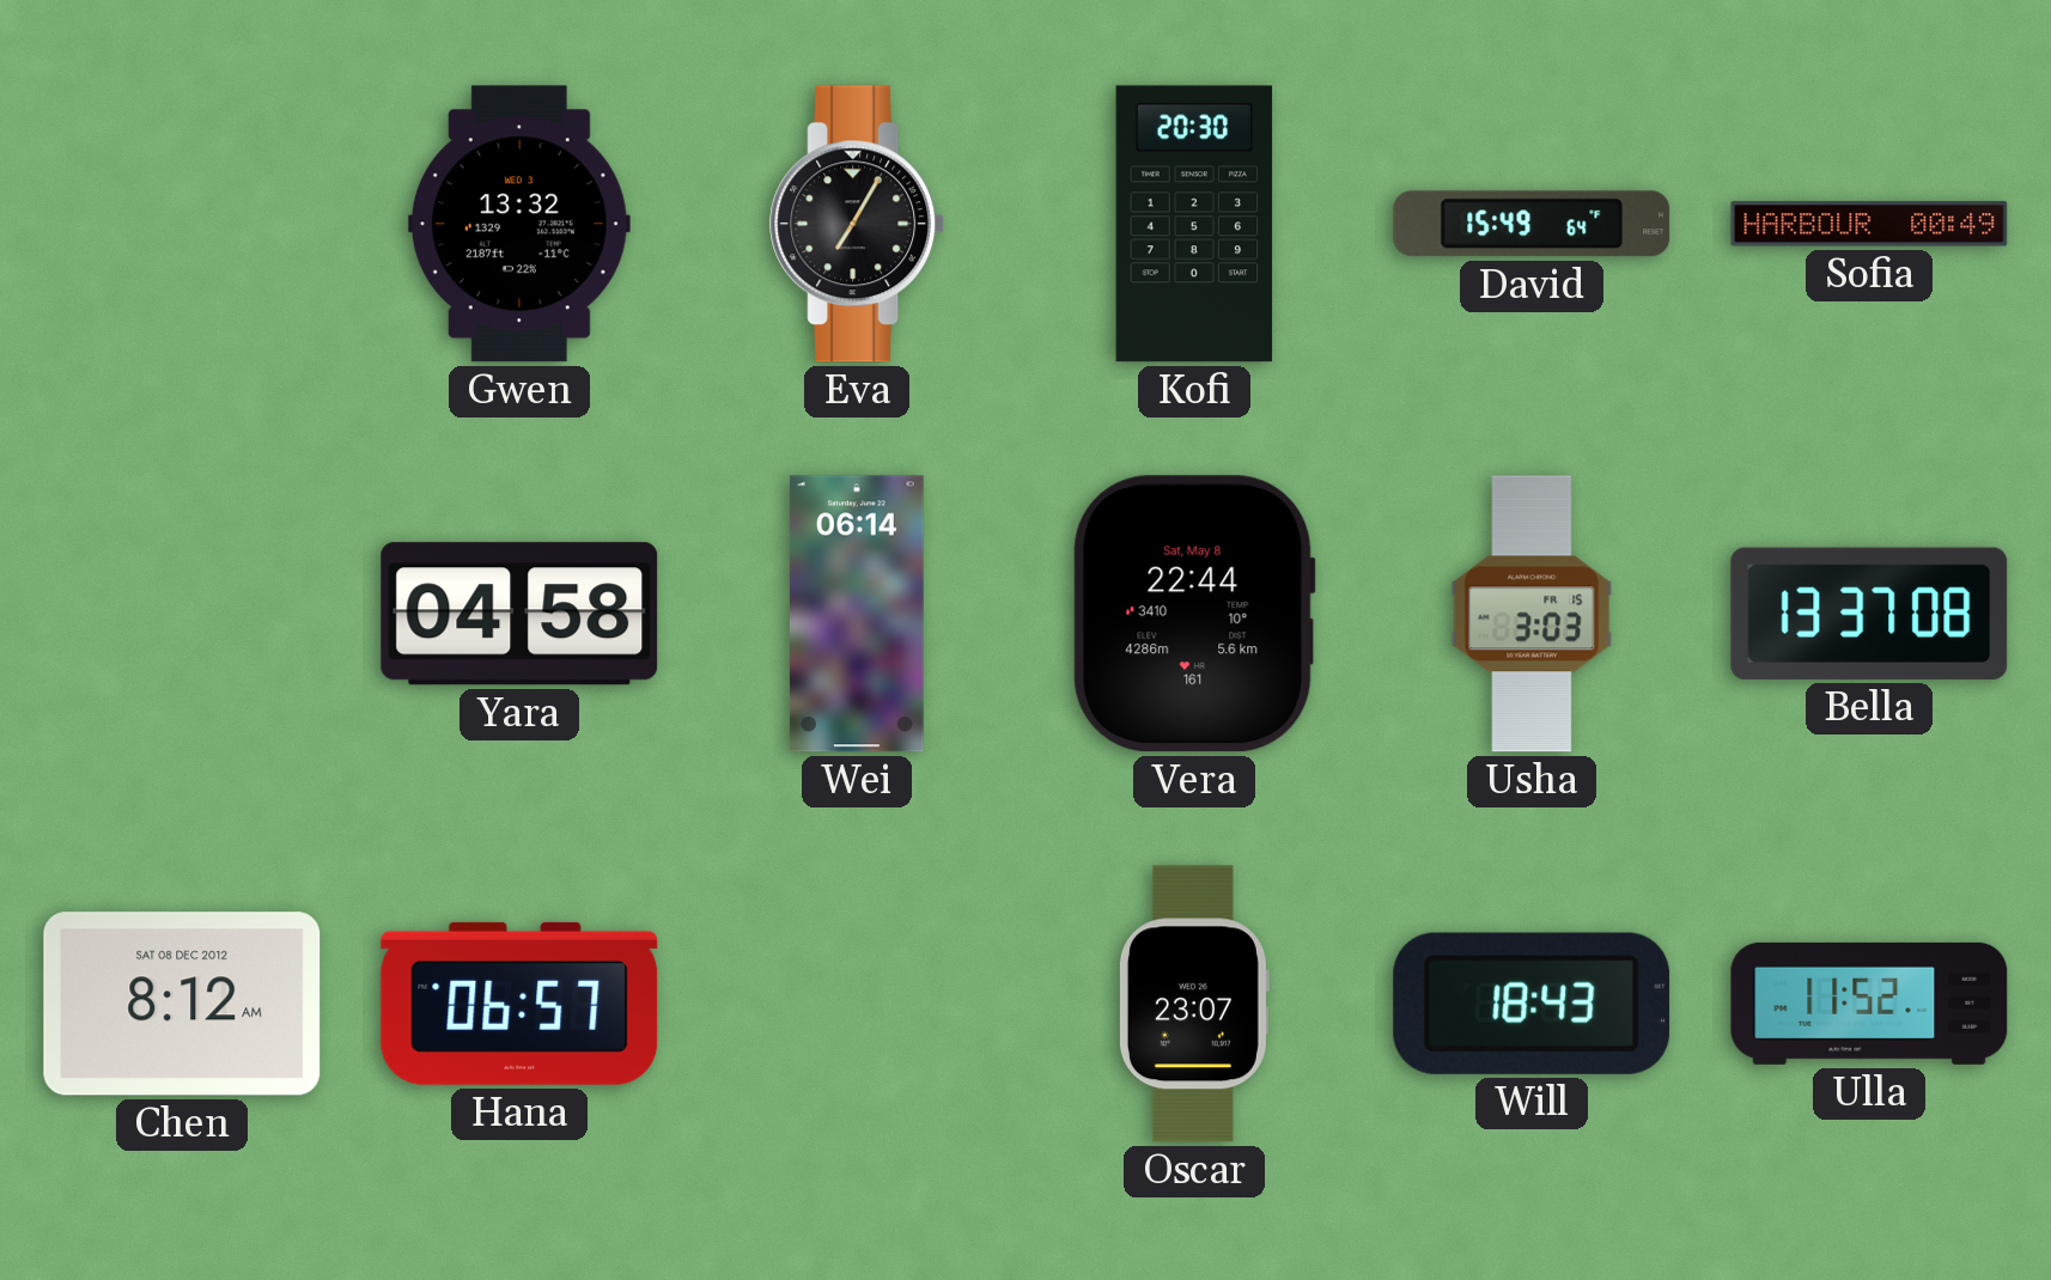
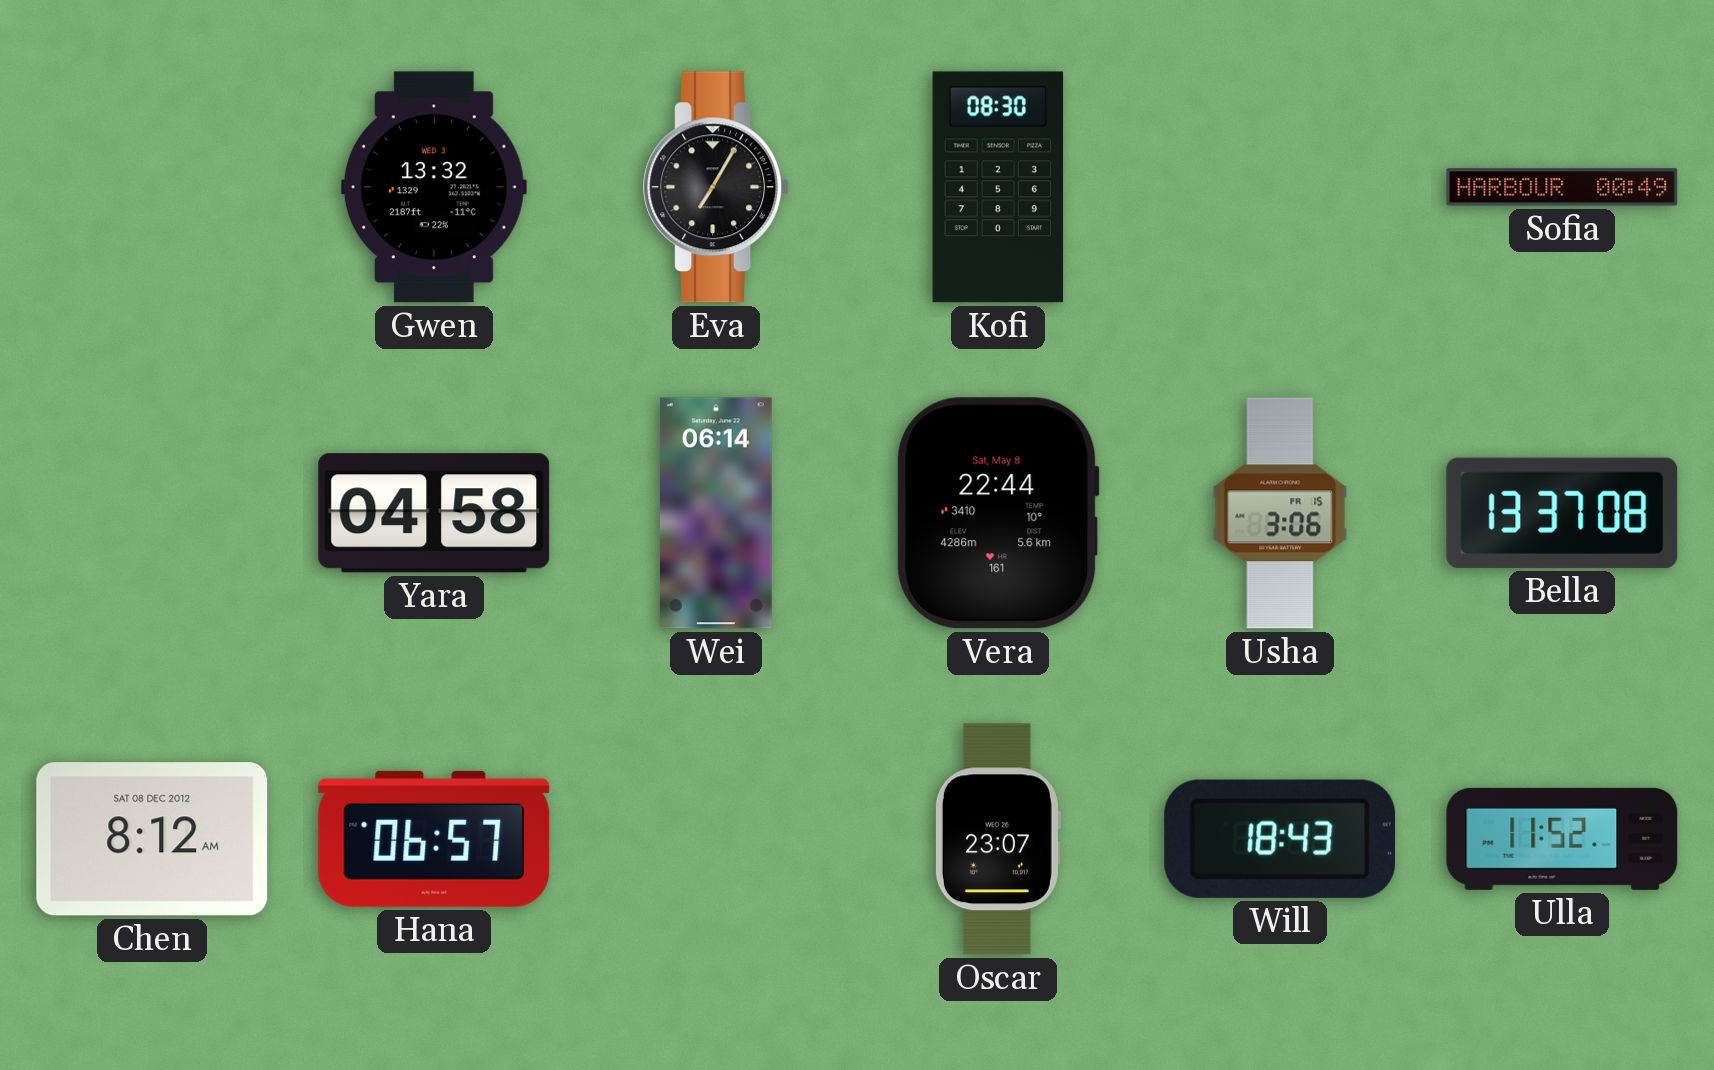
Kofi: 20:30 -> 08:30 (998, 187)
David: 15:49 -> none (1532, 224)
Usha: 3:03 -> 3:06 (1280, 513)
